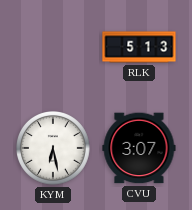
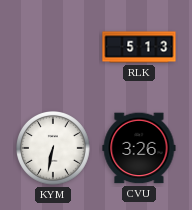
KYM: 6:28 -> 6:32 (54, 149)
CVU: 3:07 -> 3:26 (139, 148)
